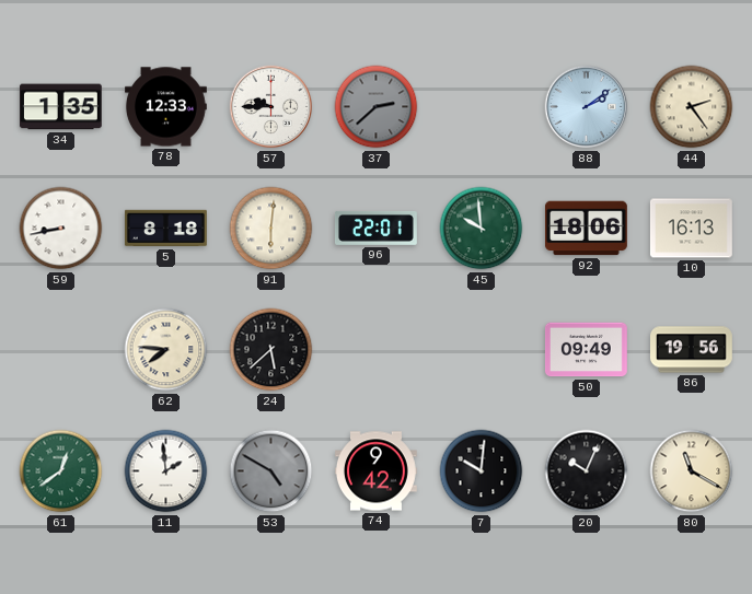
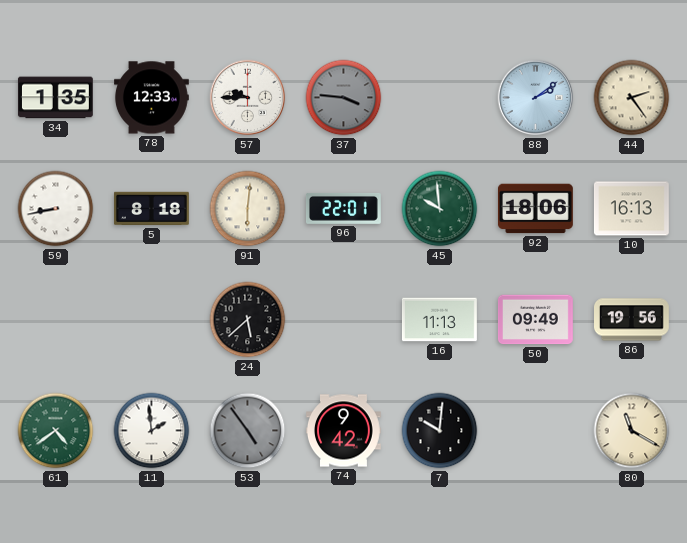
37: 2:38 -> 3:46 (344, 98)
62: 7:46 -> none (166, 350)
16: none -> 11:13 (439, 320)
61: 12:39 -> 4:39 (56, 431)
53: 4:50 -> 4:54 (248, 431)
20: 10:04 -> none (587, 471)
